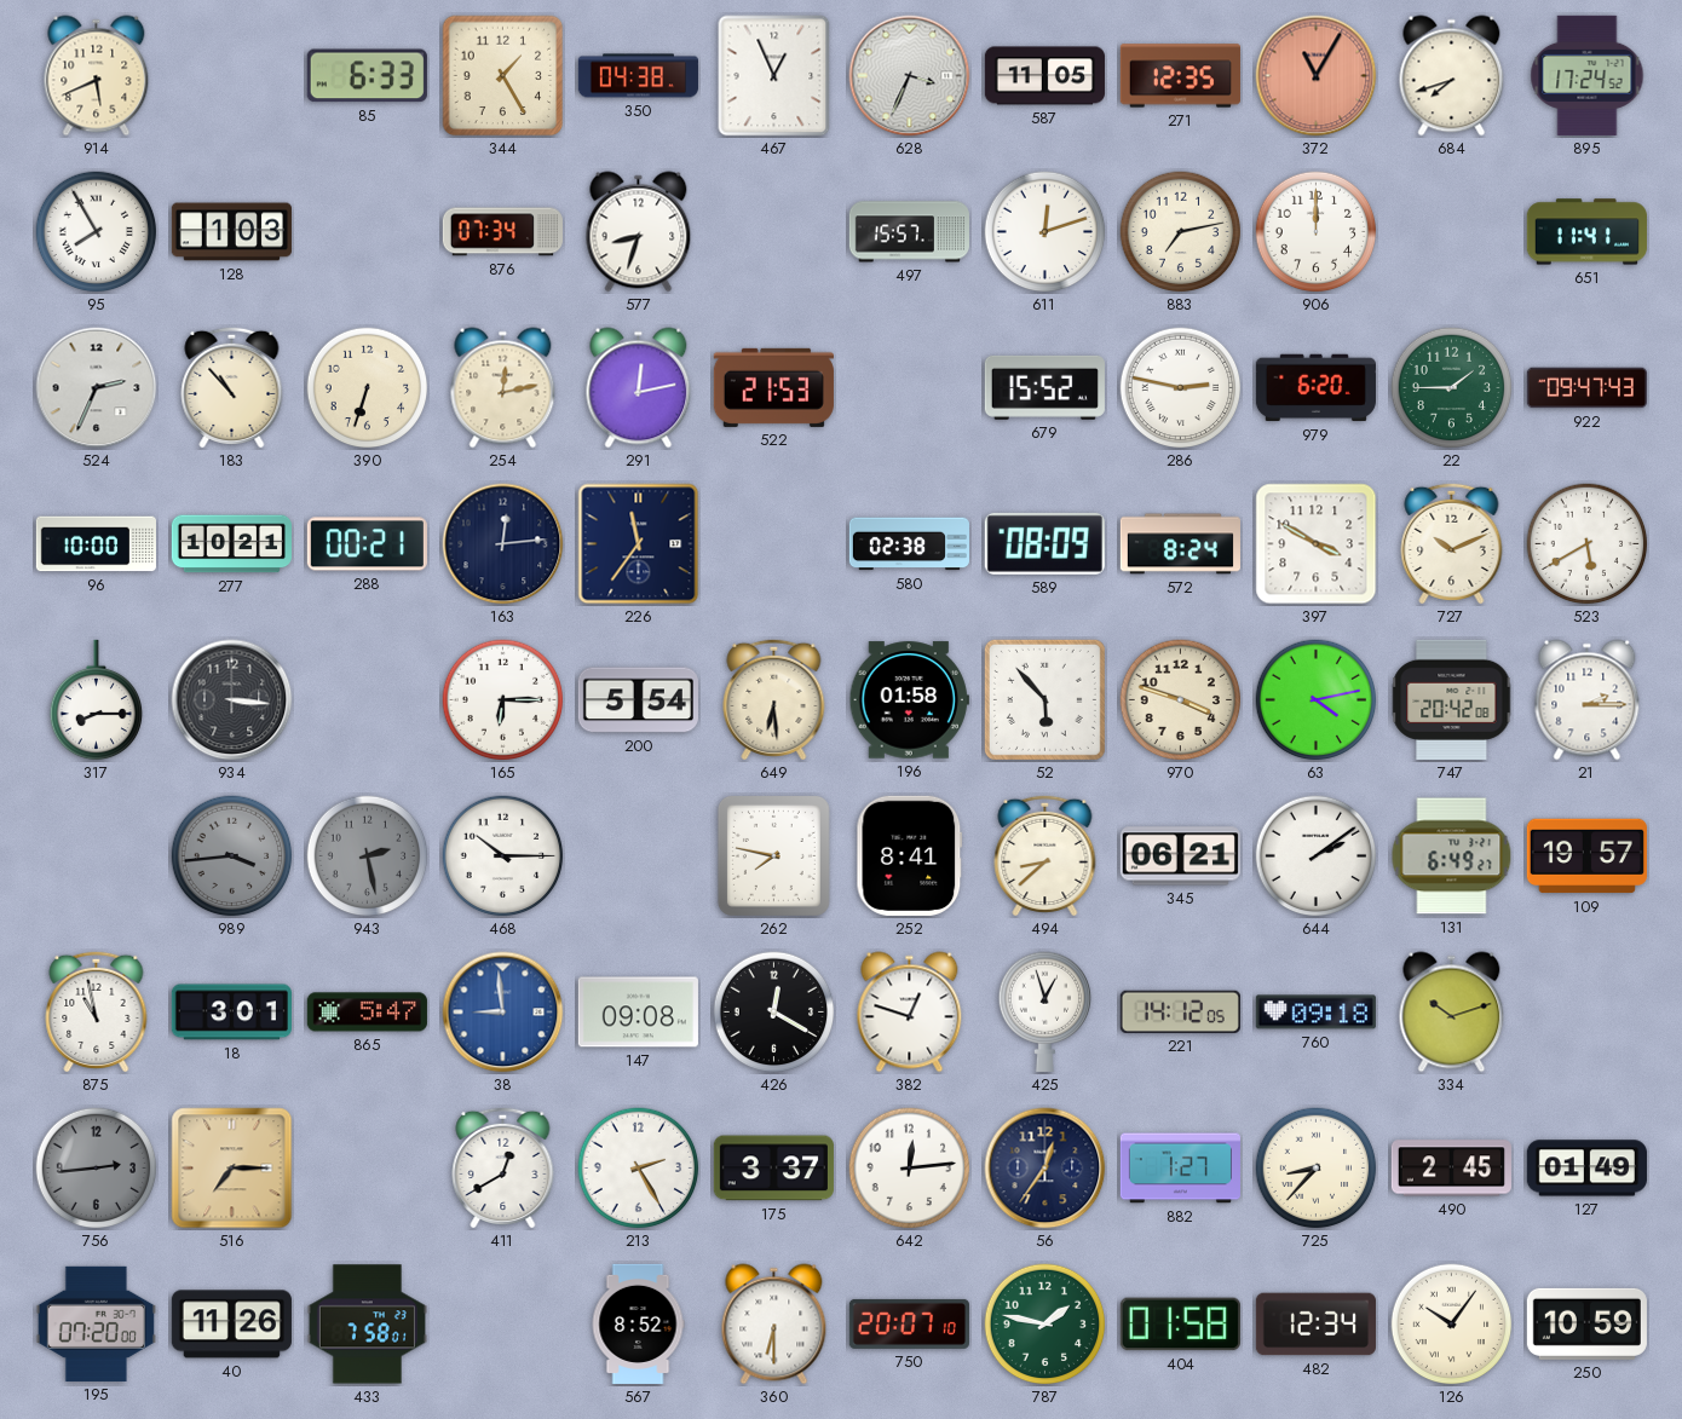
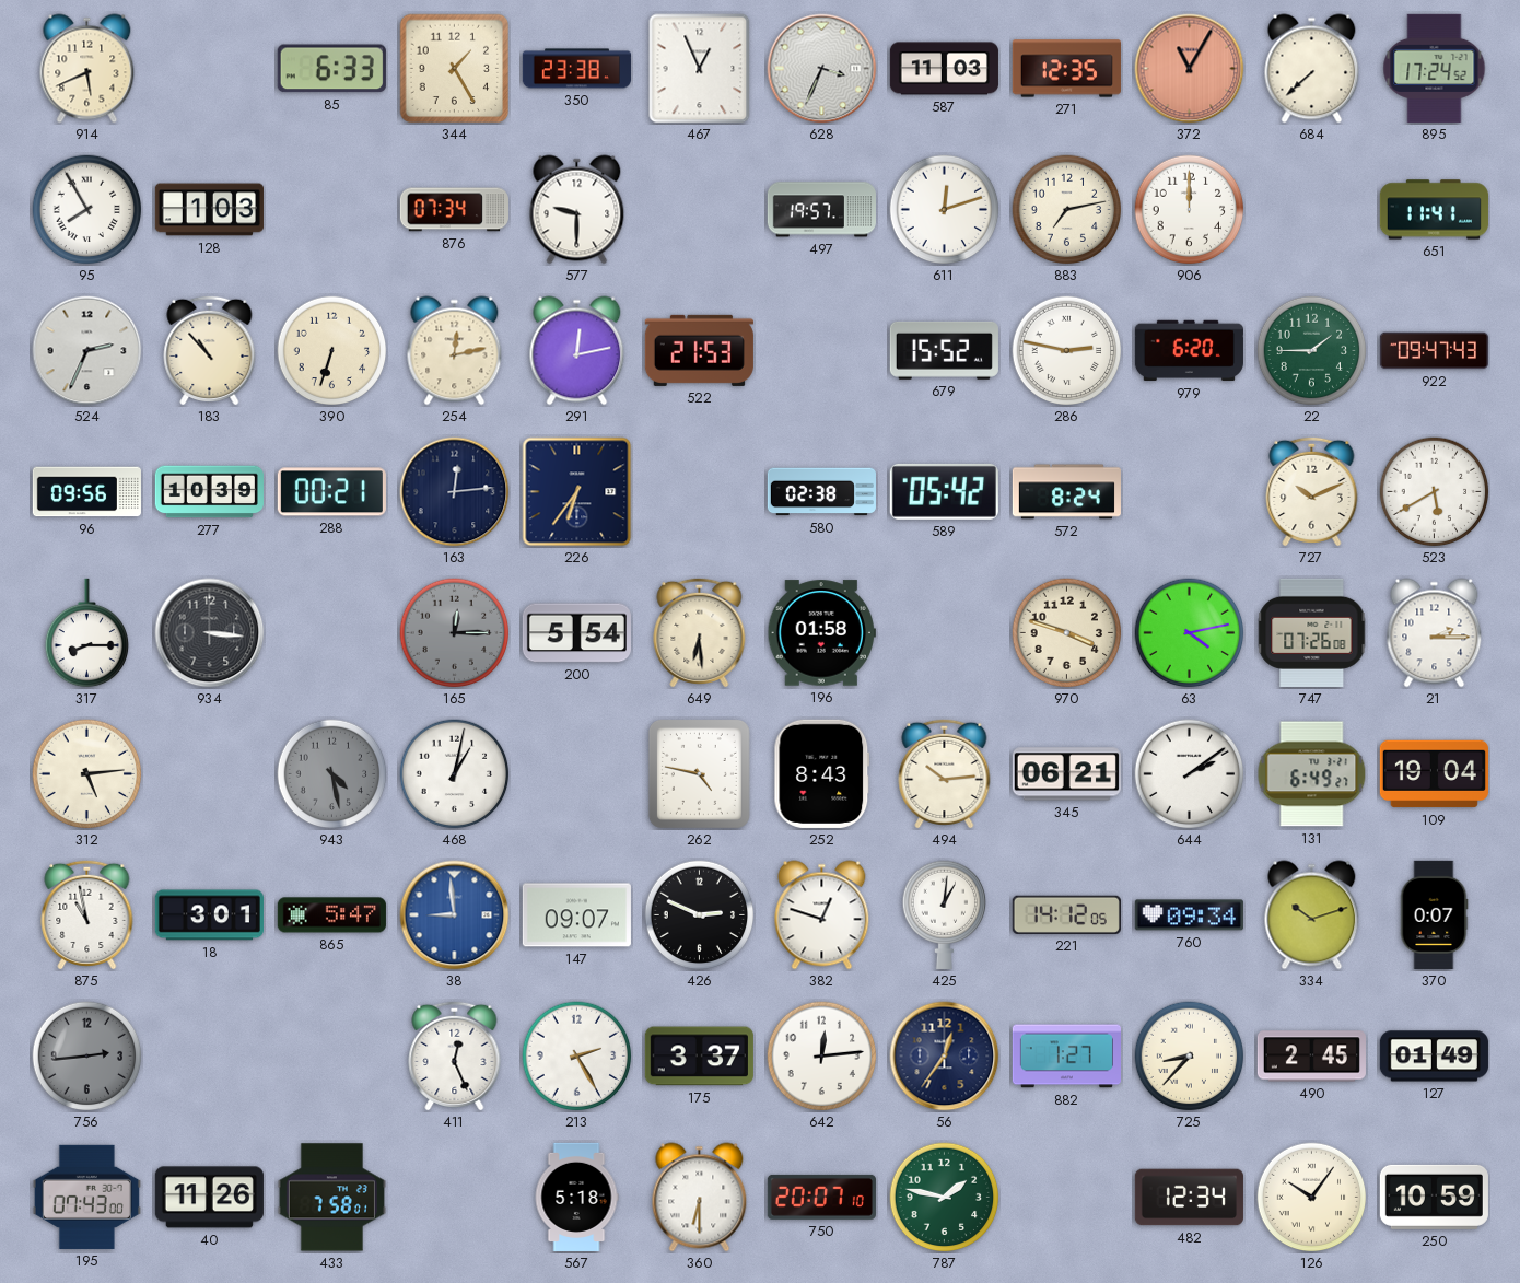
350: 04:38 -> 23:38 (576, 69)
587: 11:05 -> 11:03 (944, 69)
684: 7:42 -> 7:38 (1312, 69)
577: 8:33 -> 9:30 (577, 210)
497: 15:57 -> 19:57 (821, 210)
96: 10:00 -> 09:56 (86, 492)
277: 10:21 -> 10:39 (209, 492)
226: 11:36 -> 6:36 (577, 492)
589: 08:09 -> 05:42 (944, 491)
397: 3:50 -> none (1317, 544)
165: 6:15 -> 12:15 (455, 633)
165 dial: white -> grey (455, 633)
52: 5:53 -> none (1044, 699)
747: 20:42 -> 07:26 (1312, 632)
312: none -> 5:14 (87, 774)
989: 3:44 -> none (232, 856)
943: 2:28 -> 4:28 (332, 774)
468: 10:15 -> 1:02 (455, 774)
262: 7:47 -> 4:47 (699, 773)
252: 8:41 -> 8:43 (822, 773)
494: 8:38 -> 10:14 (945, 773)
109: 19:57 -> 19:04 (1434, 774)
147: 09:08 -> 09:07 (576, 915)
426: 12:20 -> 2:49 (700, 915)
425: 12:57 -> 1:01 (944, 914)
760: 09:18 -> 09:34 (1189, 915)
370: none -> 0:07 (1434, 914)
516: 7:15 -> none (232, 1169)
411: 12:40 -> 12:26 (455, 1055)
195: 07:20 -> 07:43 (86, 1197)
567: 8:52 -> 5:18 (576, 1197)
404: 01:58 -> none (1180, 1325)
